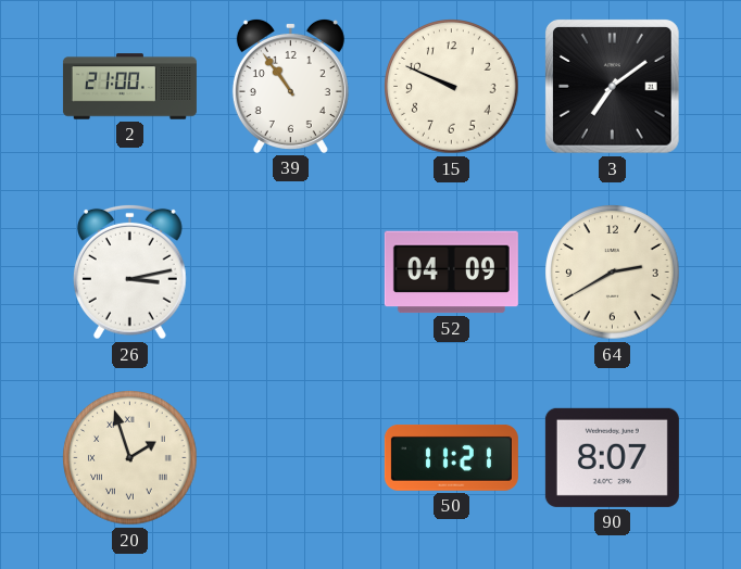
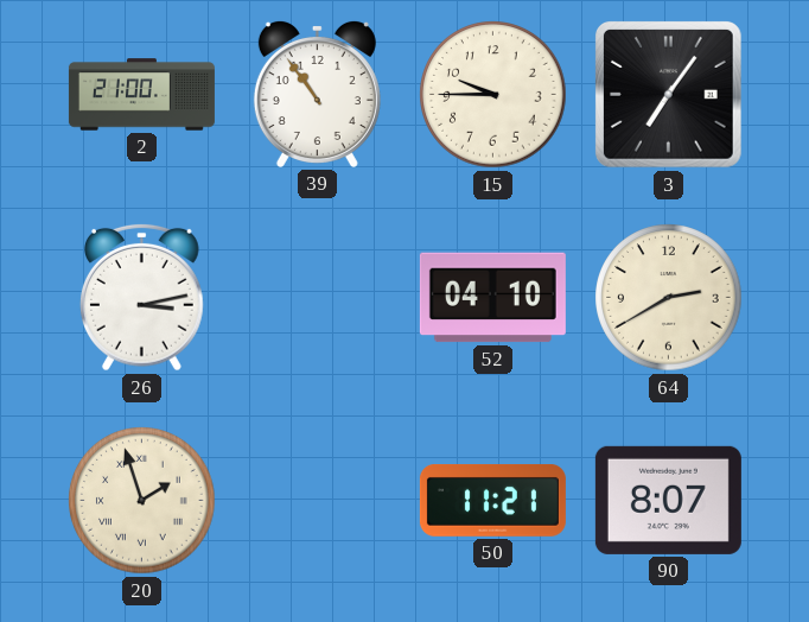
15: 9:49 -> 9:45 (493, 95)
3: 7:09 -> 7:06 (669, 95)
52: 04:09 -> 04:10 (492, 298)
